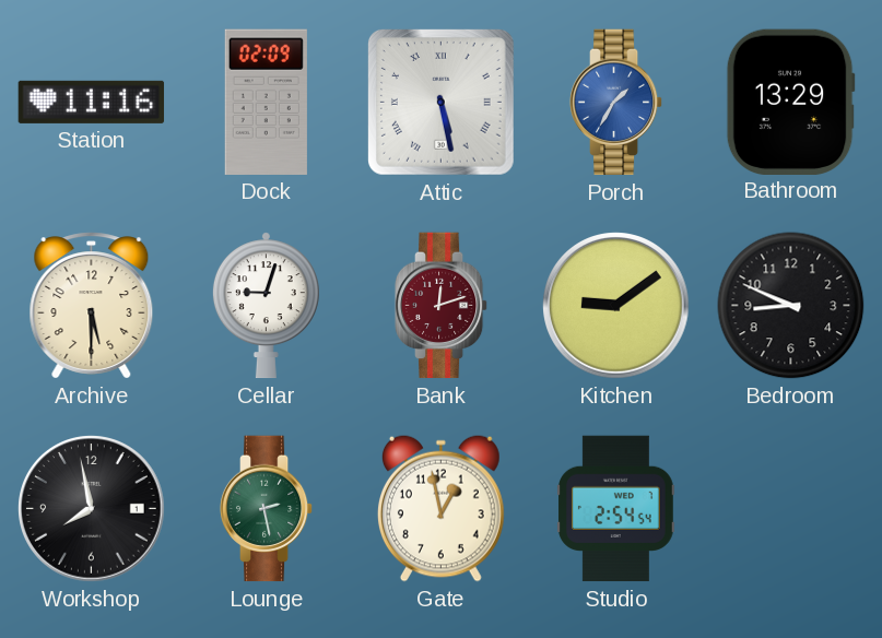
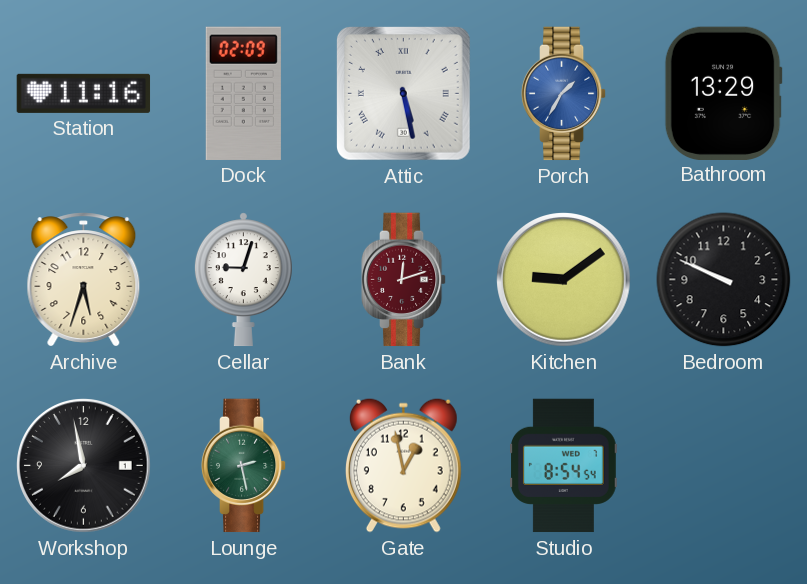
Archive: 5:30 -> 5:33 (84, 280)
Bedroom: 8:49 -> 9:49 (724, 280)
Studio: 2:54 -> 8:54 (564, 466)
